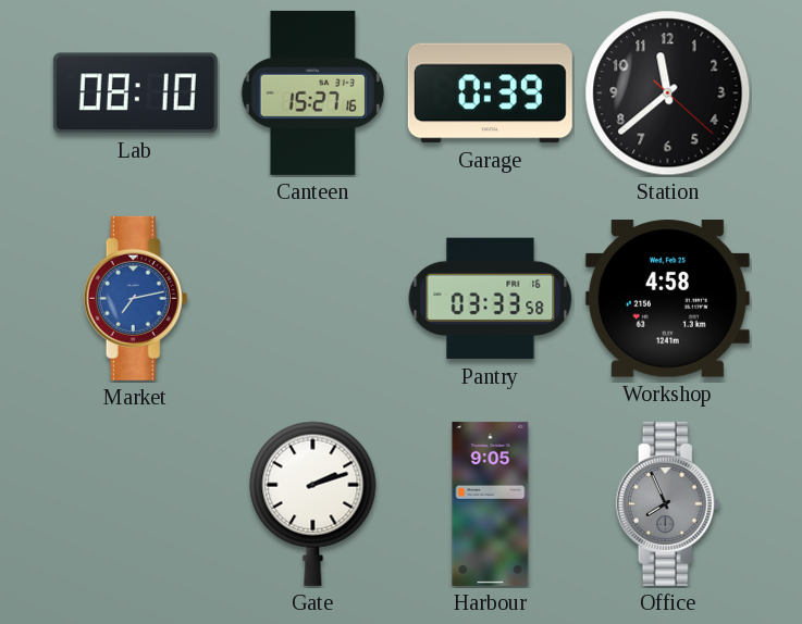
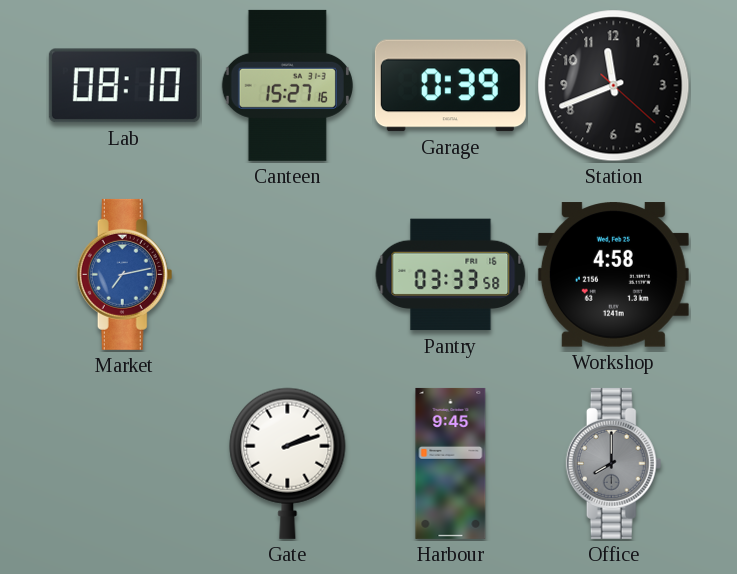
Station: 11:38 -> 11:41 (614, 86)
Harbour: 9:05 -> 9:45 (451, 463)
Office: 7:56 -> 8:00 (614, 463)
